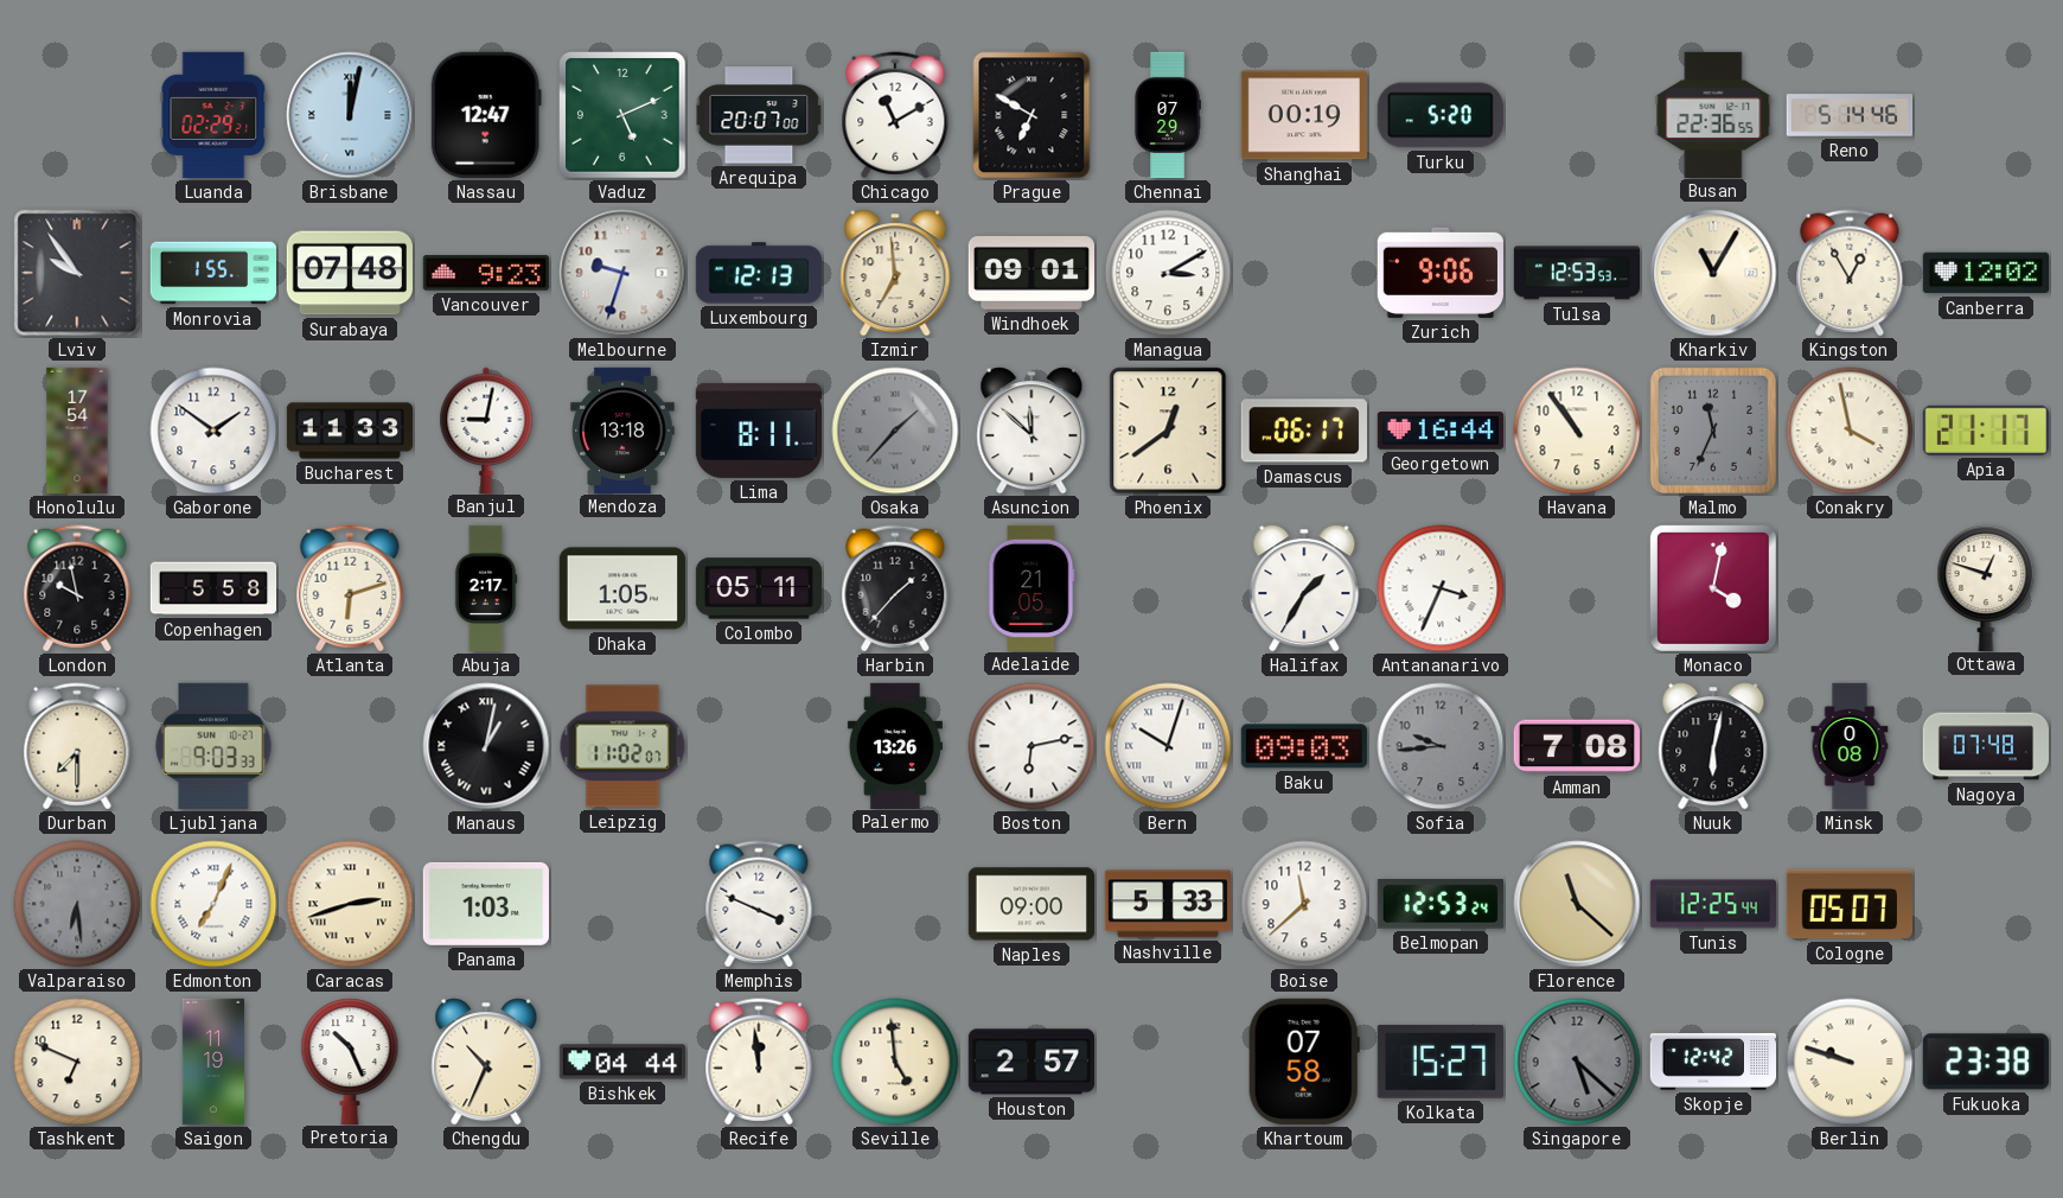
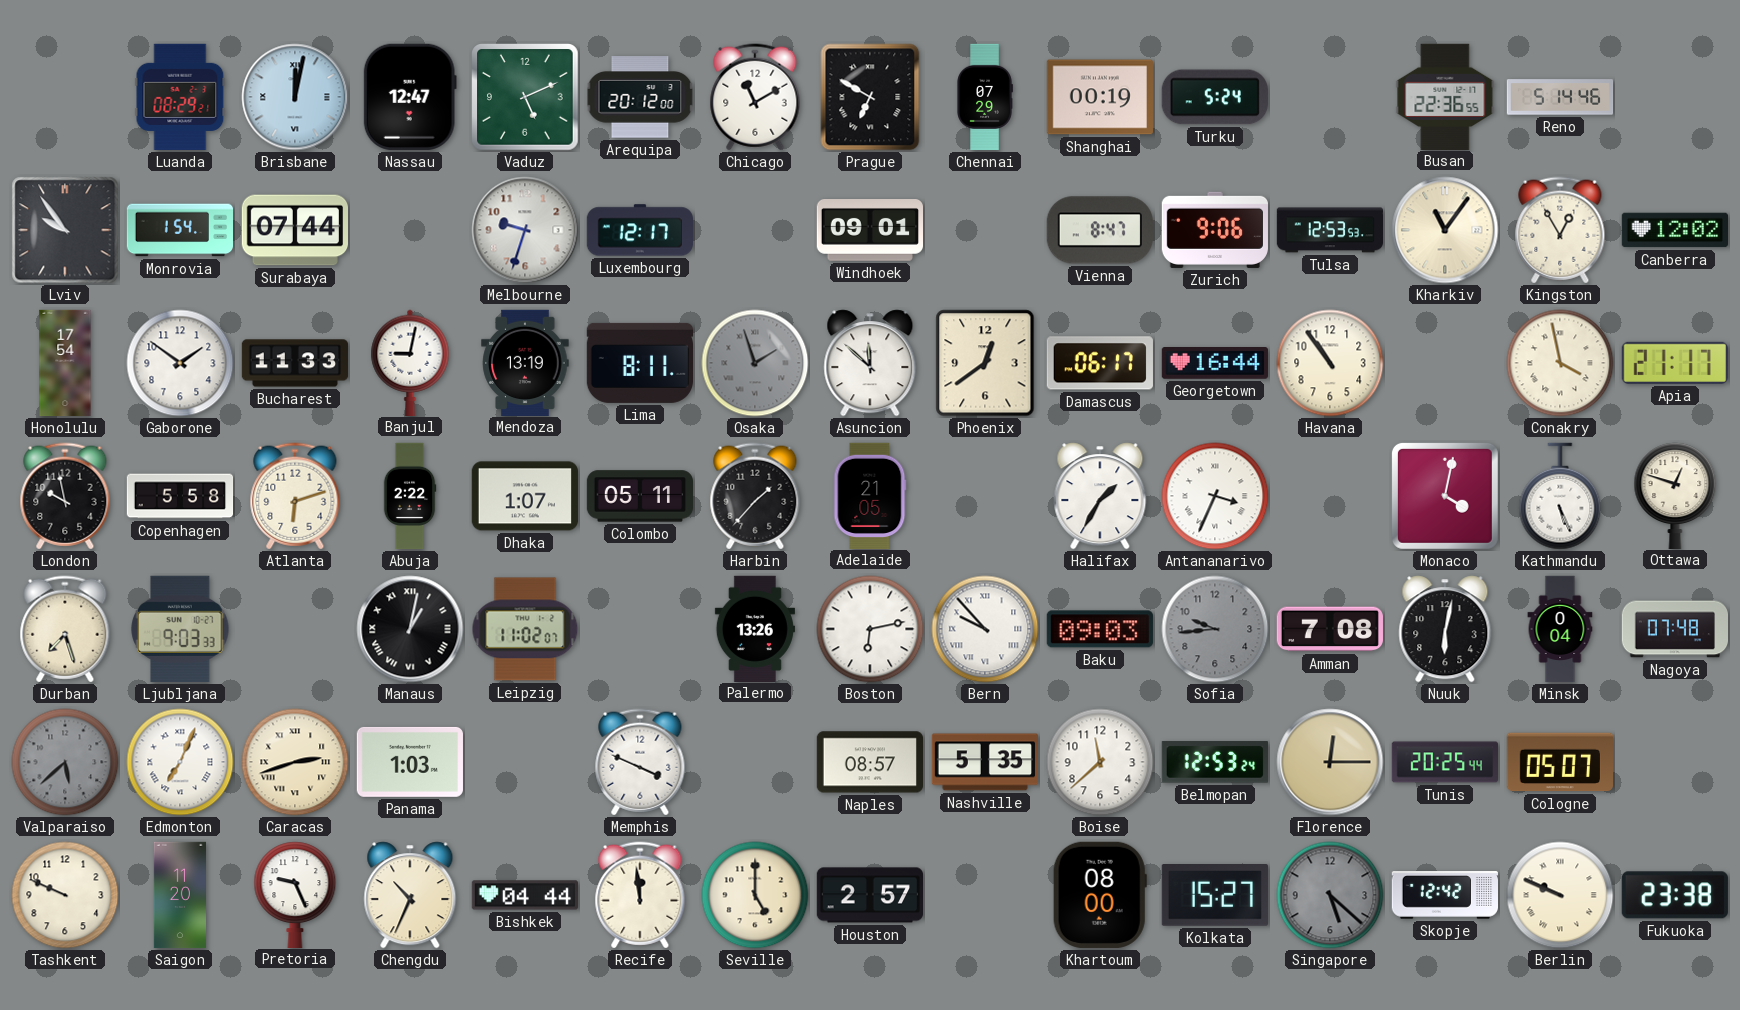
Luanda: 02:29 -> 08:29 (180, 97)
Arequipa: 20:07 -> 20:12 (640, 97)
Turku: 5:20 -> 5:24 (1215, 97)
Monrovia: 1:55 -> 1:54 (179, 230)
Surabaya: 07:48 -> 07:44 (294, 230)
Vancouver: 9:23 -> none (486, 273)
Luxembourg: 12:13 -> 12:17 (639, 230)
Izmir: 6:59 -> none (895, 273)
Managua: 3:10 -> none (1168, 273)
Vienna: none -> 8:47 (1100, 230)
Kharkiv: 11:05 -> 11:06 (1445, 230)
Mendoza: 13:18 -> 13:19 (525, 362)
Osaka: 1:37 -> 1:57 (755, 363)
Malmo: 11:34 -> none (1713, 431)
Abuja: 2:17 -> 2:22 (410, 496)
Dhaka: 1:05 -> 1:07 (525, 496)
Kathmandu: none -> 5:26 (1560, 496)
Durban: 7:30 -> 7:27 (65, 629)
Bern: 10:03 -> 9:53 (985, 629)
Minsk: 0:08 -> 0:04 (1560, 629)
Valparaiso: 6:29 -> 5:38 (65, 762)
Naples: 09:00 -> 08:57 (869, 762)
Nashville: 5:33 -> 5:35 (984, 762)
Florence: 11:22 -> 12:15 (1330, 762)
Tunis: 12:25 -> 20:25 (1444, 762)
Tashkent: 6:49 -> 9:49 (65, 895)
Saigon: 11:19 -> 11:20 (179, 895)
Pretoria: 10:26 -> 9:26 (295, 894)
Seville: 4:59 -> 5:00 (755, 895)
Khartoum: 07:58 -> 08:00 (1100, 895)
Berlin: 9:48 -> 9:49 (1560, 895)
